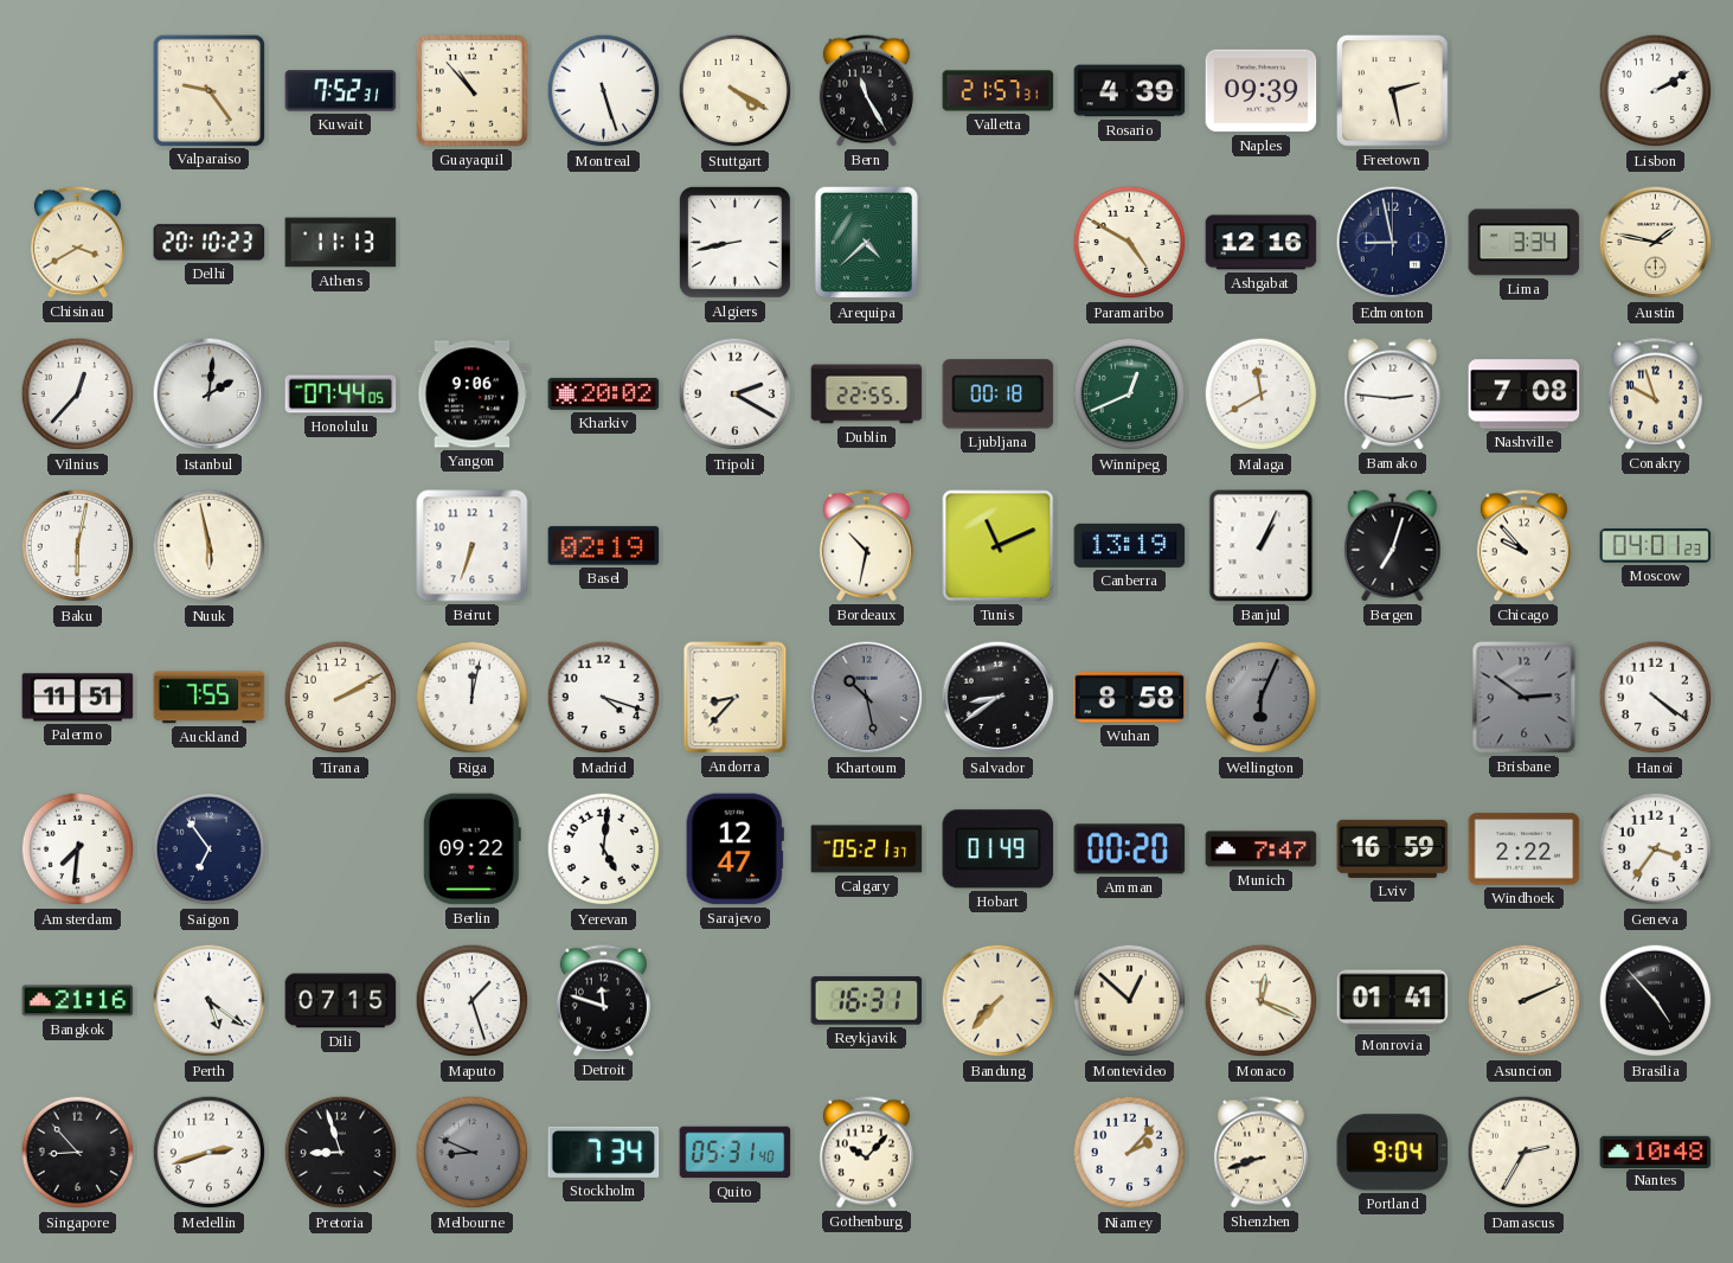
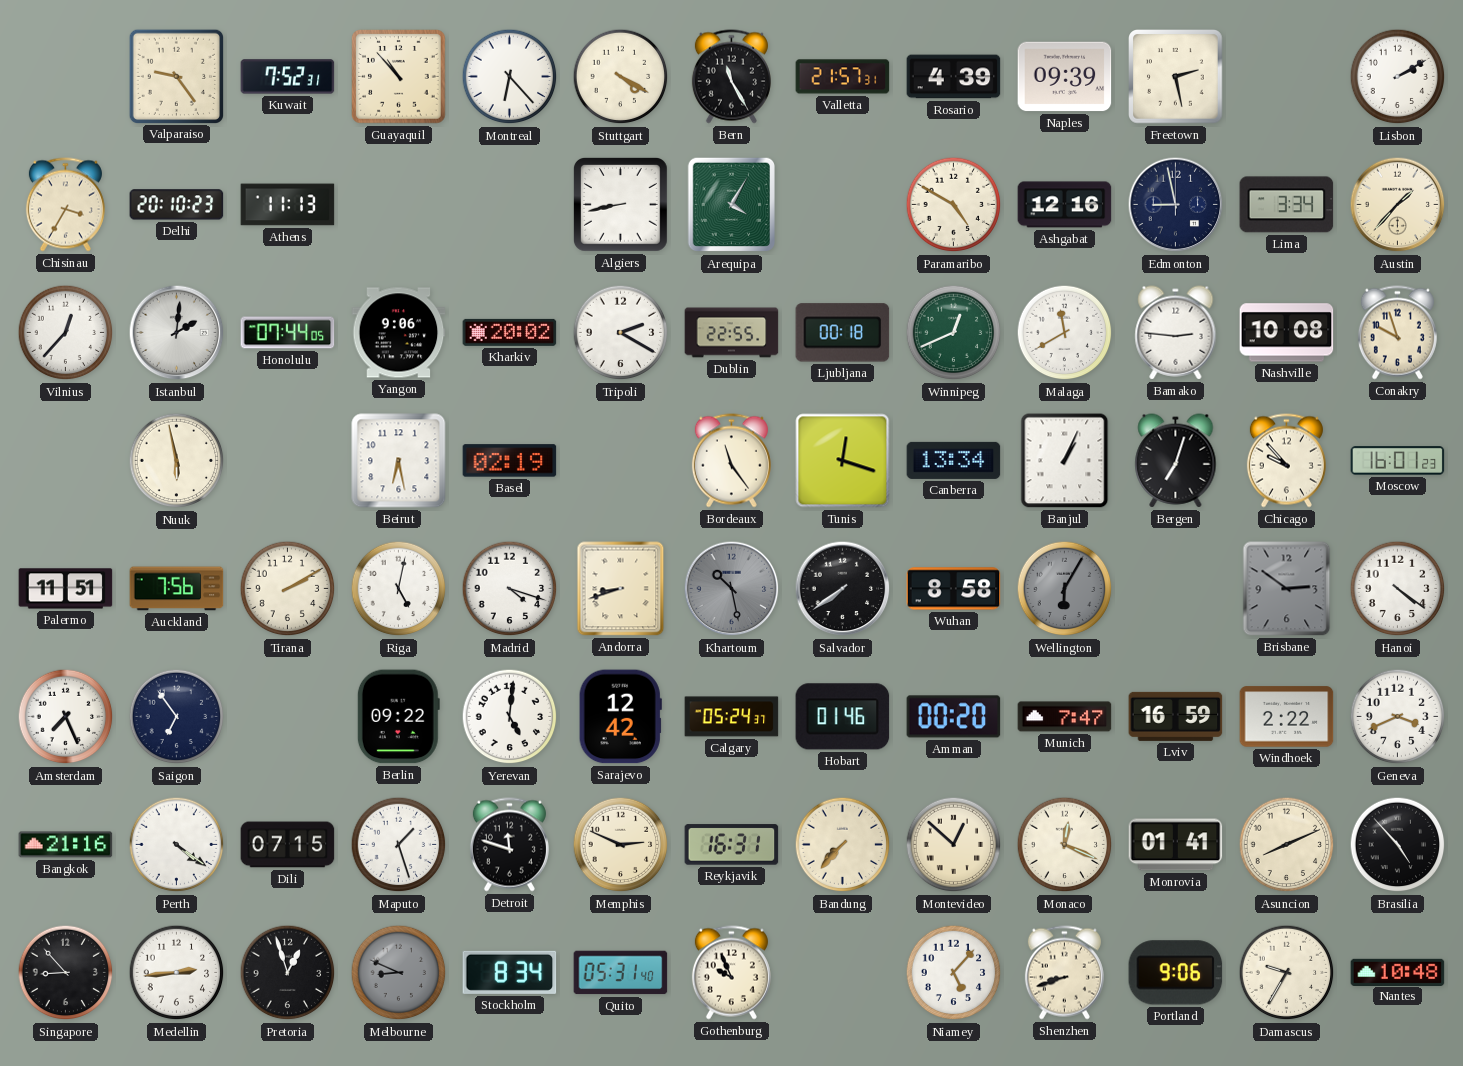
Montreal: 5:27 -> 6:23 (510, 77)
Chisinau: 3:40 -> 3:35 (65, 205)
Arequipa: 4:38 -> 4:05 (731, 205)
Austin: 1:47 -> 1:37 (1398, 205)
Nashville: 7:08 -> 10:08 (1287, 333)
Baku: 6:02 -> none (78, 546)
Beirut: 6:33 -> 6:28 (399, 461)
Bordeaux: 10:32 -> 11:24 (731, 461)
Tunis: 11:11 -> 12:18 (843, 461)
Canberra: 13:19 -> 13:34 (954, 460)
Moscow: 04:01 -> 16:01 (1398, 461)
Auckland: 7:55 -> 7:56 (177, 589)
Riga: 12:02 -> 5:02 (399, 589)
Andorra: 8:37 -> 8:42 (621, 589)
Salvador: 8:39 -> 7:39 (843, 589)
Wellington: 6:04 -> 6:05 (1065, 589)
Amsterdam: 7:31 -> 7:26 (66, 717)
Sarajevo: 12:47 -> 12:42 (620, 717)
Calgary: 05:21 -> 05:24 (732, 717)
Hobart: 01:49 -> 01:46 (843, 717)
Geneva: 3:36 -> 3:41 (1398, 717)
Perth: 5:21 -> 4:21 (177, 845)
Memphis: none -> 2:49 (621, 845)
Asuncion: 2:11 -> 8:11 (1287, 845)
Medellin: 2:42 -> 2:44 (177, 973)
Pretoria: 8:57 -> 12:57 (288, 973)
Stockholm: 7:34 -> 8:34 (510, 972)
Gothenburg: 10:07 -> 9:56 (731, 973)
Niamey: 2:07 -> 5:07 (954, 973)
Portland: 9:04 -> 9:06 (1176, 973)
Damascus: 2:35 -> 9:35 (1287, 973)
